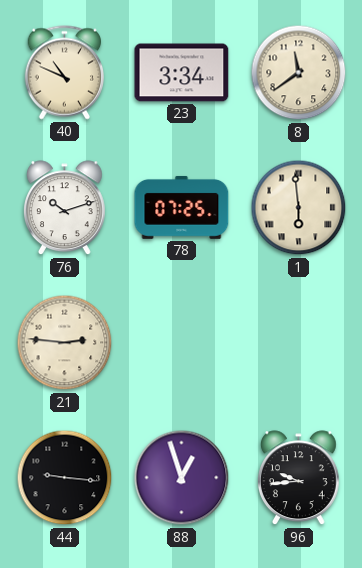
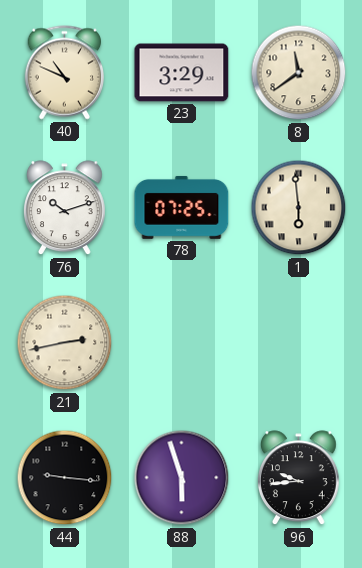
23: 3:34 -> 3:29 (182, 73)
21: 2:46 -> 2:43 (65, 343)
88: 12:57 -> 5:57 (182, 478)
